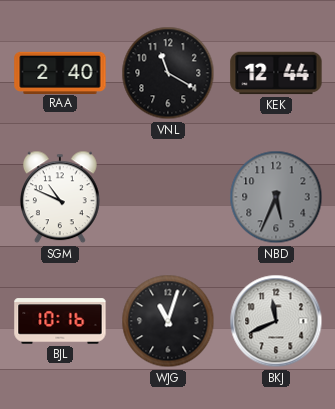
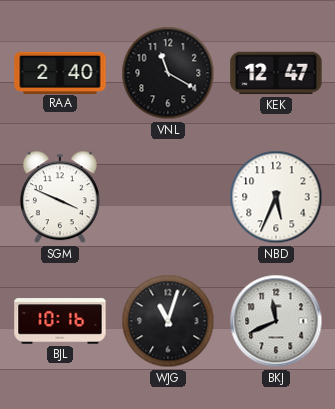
KEK: 12:44 -> 12:47 (276, 73)
SGM: 10:49 -> 3:49 (60, 197)
NBD dial: grey -> white (276, 197)
